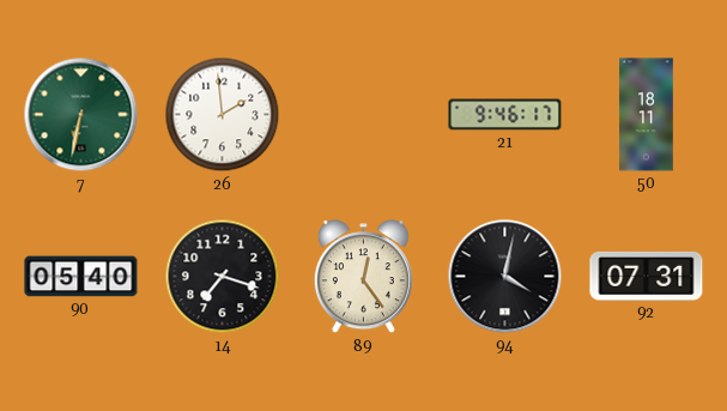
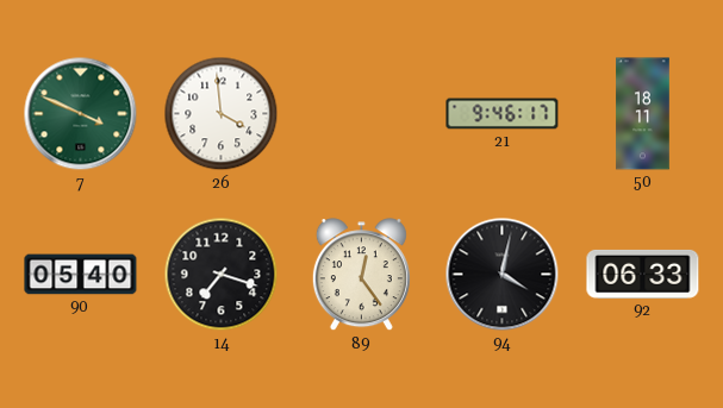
7: 6:32 -> 3:49 (81, 114)
26: 1:59 -> 3:59 (222, 114)
92: 07:31 -> 06:33 (643, 274)
